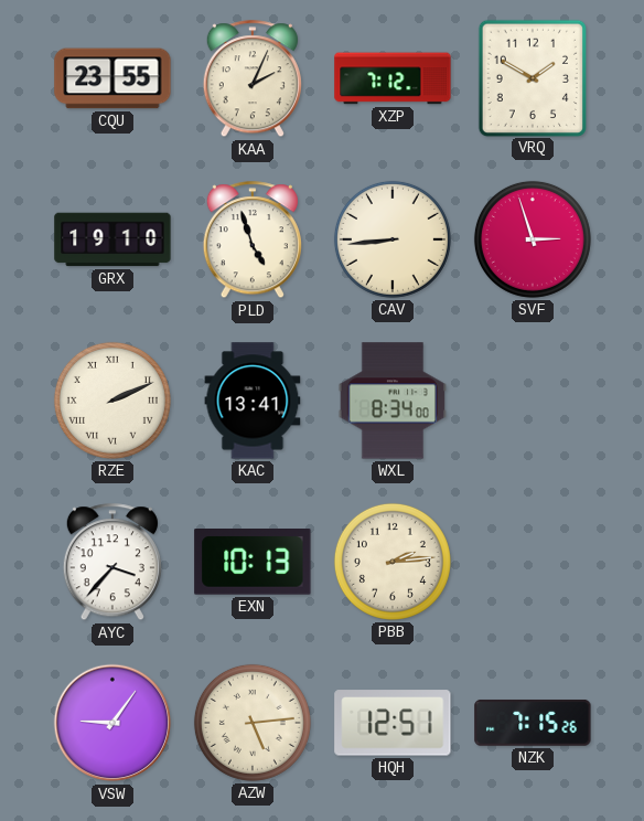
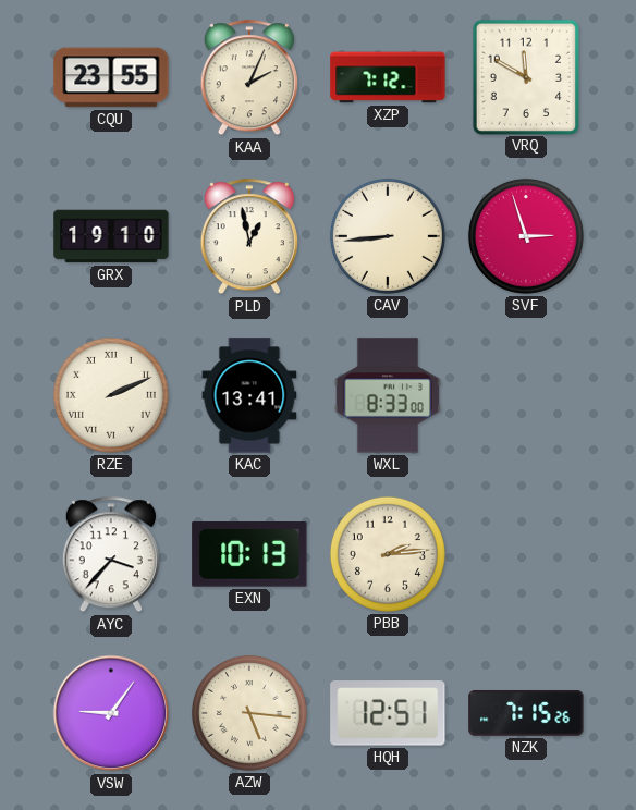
VRQ: 1:50 -> 11:50 (525, 76)
PLD: 4:57 -> 12:58 (249, 237)
WXL: 8:34 -> 8:33 (388, 395)
AZW: 5:14 -> 5:16 (249, 713)
